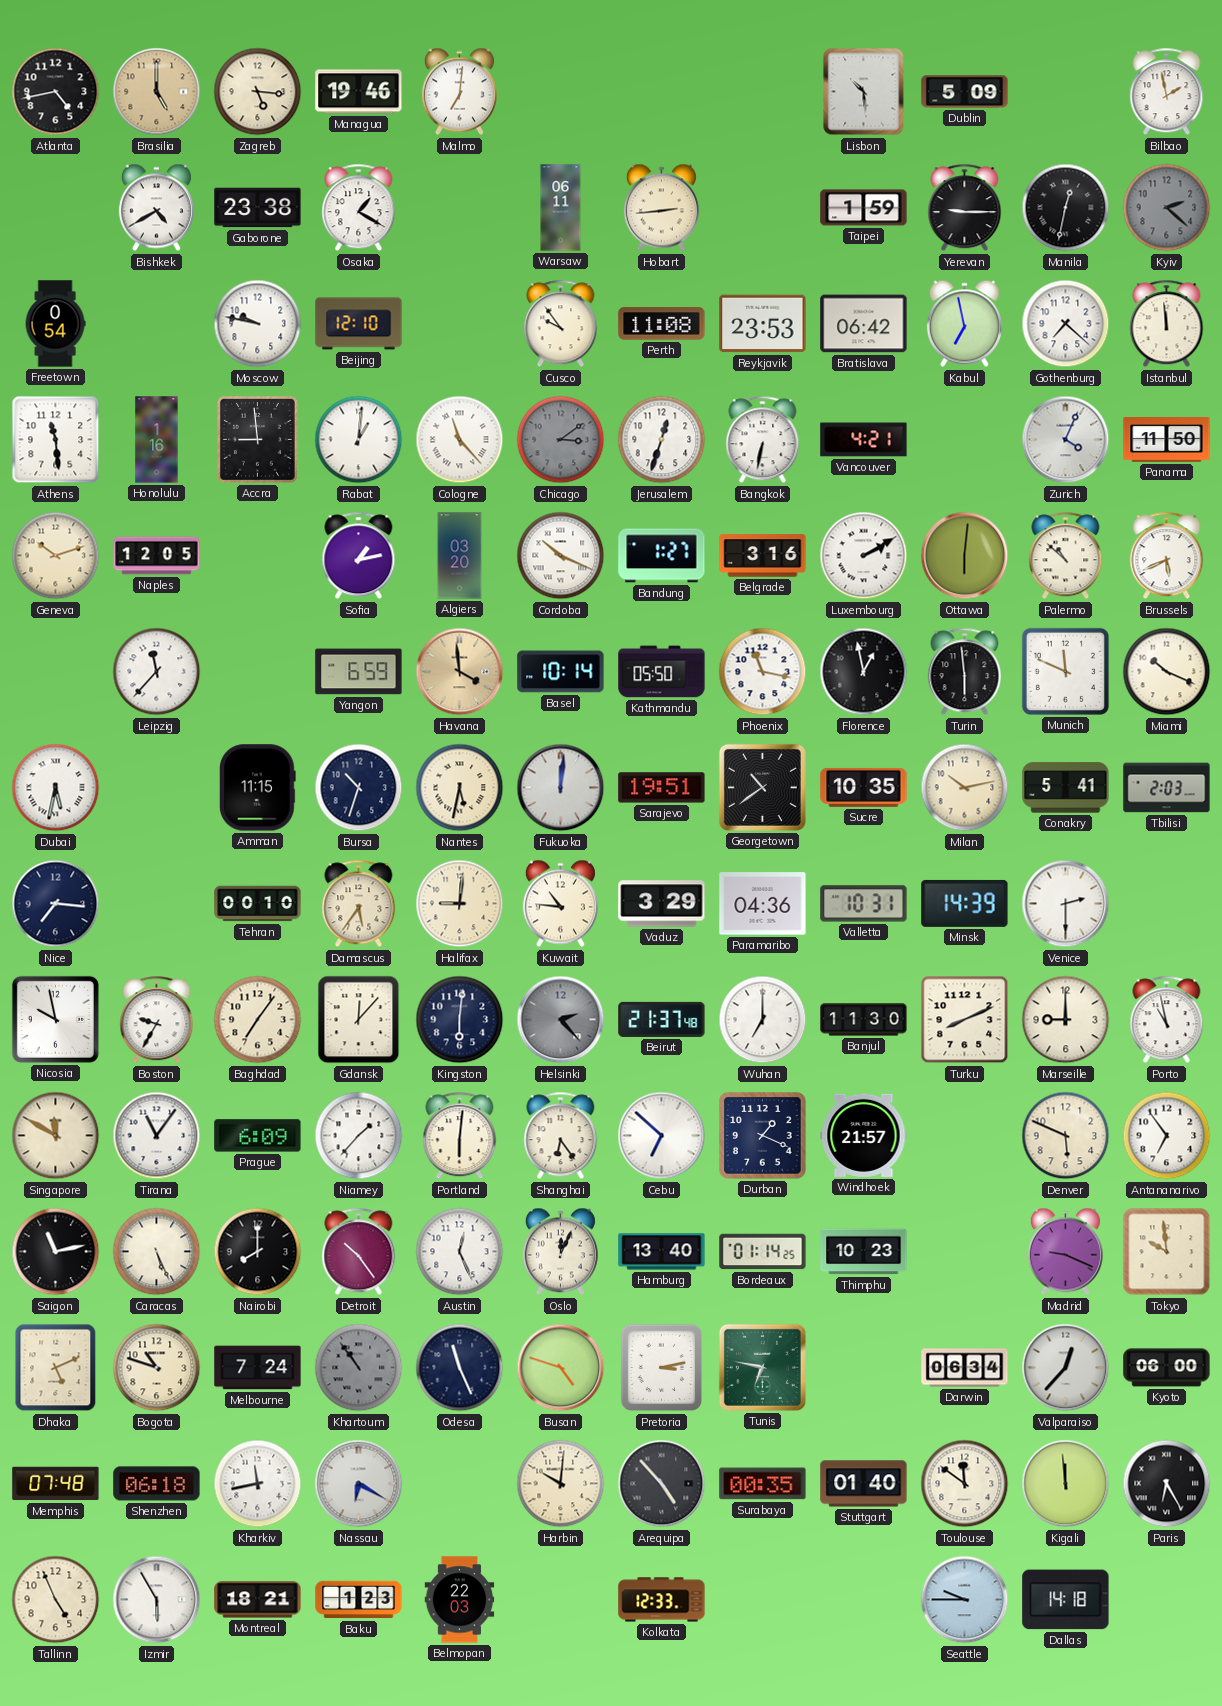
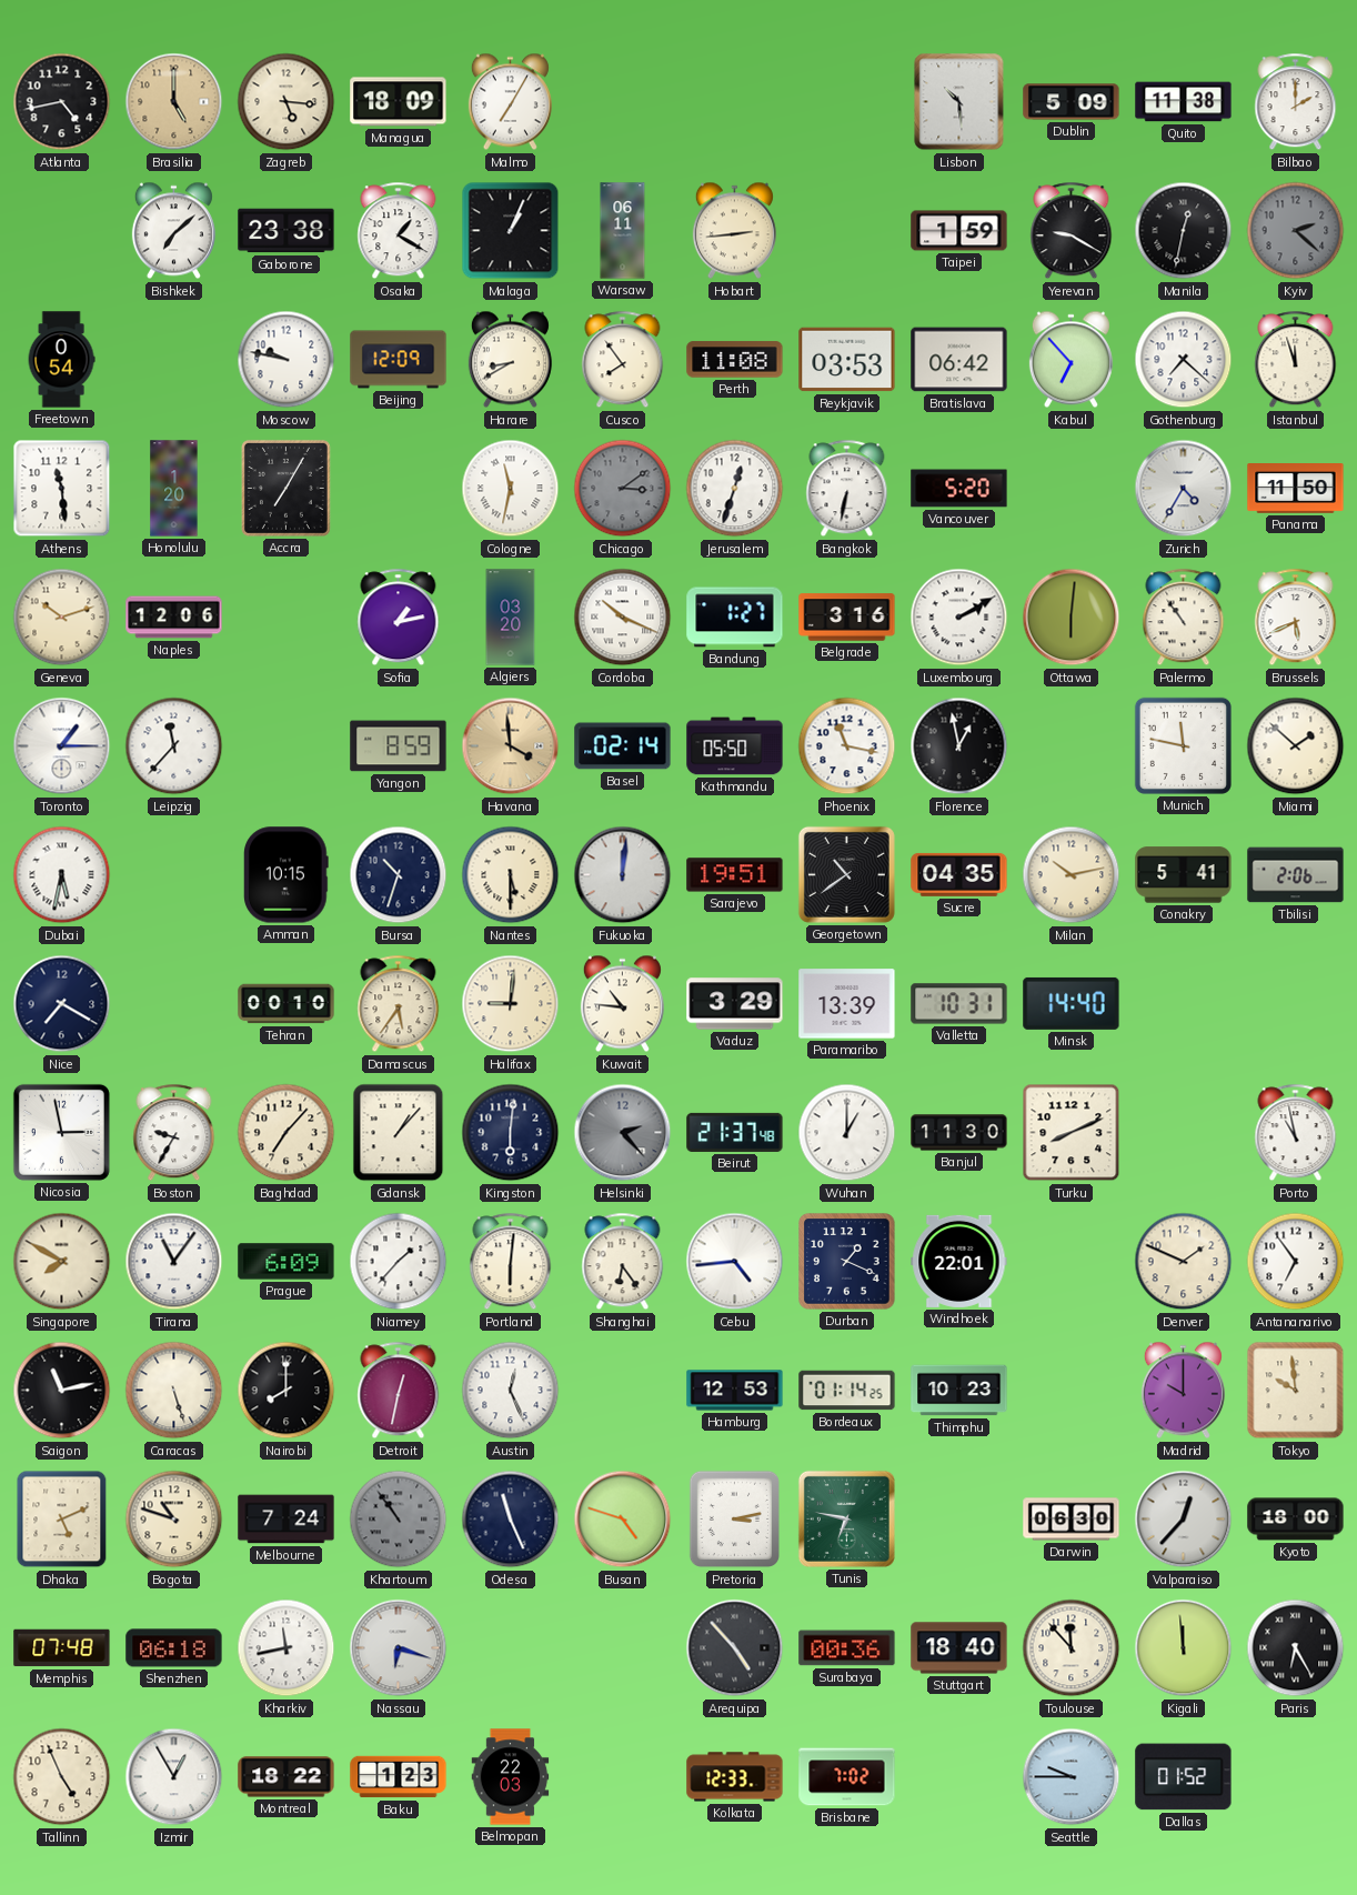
Managua: 19:46 -> 18:09 (399, 102)
Malmo: 7:01 -> 7:05 (510, 102)
Quito: none -> 11:38 (1184, 102)
Bilbao: 1:58 -> 2:00 (1296, 102)
Bishkek: 4:40 -> 7:08 (173, 231)
Malaga: none -> 1:04 (511, 231)
Yerevan: 9:15 -> 9:20 (1072, 231)
Beijing: 12:10 -> 12:09 (399, 360)
Harare: none -> 8:40 (510, 360)
Cusco: 9:54 -> 7:54 (623, 360)
Reykjavik: 23:53 -> 03:53 (847, 360)
Kabul: 6:58 -> 6:53 (1070, 360)
Istanbul: 11:59 -> 11:57 (1296, 360)
Honolulu: 1:16 -> 1:20 (174, 489)
Accra: 8:59 -> 7:05 (285, 488)
Rabat: 1:01 -> none (359, 440)
Cologne: 11:23 -> 11:32 (511, 489)
Vancouver: 4:21 -> 5:20 (959, 489)
Zurich: 4:04 -> 4:35 (1184, 489)
Naples: 12:05 -> 12:06 (174, 618)
Palermo: 10:52 -> 10:54 (1184, 618)
Toronto: none -> 1:15 (62, 746)
Yangon: 6:59 -> 8:59 (399, 746)
Basel: 10:14 -> 02:14 (623, 746)
Turin: 5:59 -> none (965, 672)
Munich: 11:49 -> 11:47 (1183, 745)
Miami: 10:19 -> 1:52 (1296, 746)
Amman: 11:15 -> 10:15 (287, 875)
Nantes: 5:32 -> 5:30 (511, 875)
Sucre: 10:35 -> 04:35 (959, 874)
Tbilisi: 2:03 -> 2:06 (1296, 875)
Nice: 7:16 -> 7:20 (62, 1004)
Paramaribo: 04:36 -> 13:39 (847, 1004)
Minsk: 14:39 -> 14:40 (1072, 1003)
Venice: 2:30 -> none (1066, 904)
Nicosia: 9:58 -> 2:58 (61, 1132)
Baghdad: 7:06 -> 7:07 (287, 1133)
Gdansk: 12:07 -> 1:07 (399, 1133)
Wuhan: 7:00 -> 1:00 (847, 1133)
Marseille: 9:00 -> none (1066, 1020)
Singapore: 11:50 -> 7:50 (62, 1262)
Cebu: 6:52 -> 4:44 (735, 1262)
Windhoek: 21:57 -> 22:01 (959, 1261)
Denver: 5:49 -> 1:49 (1184, 1262)
Caracas: 5:26 -> 5:27 (174, 1391)
Detroit: 10:24 -> 12:32 (399, 1391)
Oslo: 12:04 -> none (560, 1252)
Hamburg: 13:40 -> 12:53 (735, 1391)
Madrid: 9:19 -> 10:00 (1183, 1391)
Darwin: 06:34 -> 06:30 (1072, 1520)
Kyoto: 06:00 -> 18:00 (1296, 1520)
Nassau: 6:20 -> 6:18 (399, 1648)
Harbin: 10:01 -> none (561, 1484)
Surabaya: 00:35 -> 00:36 (847, 1648)
Stuttgart: 01:40 -> 18:40 (959, 1648)
Toulouse: 11:51 -> 11:53 (1072, 1648)
Izmir: 5:55 -> 12:55 (174, 1777)
Montreal: 18:21 -> 18:22 (287, 1777)
Brisbane: none -> 7:02 (847, 1777)
Dallas: 14:18 -> 01:52 (1184, 1777)
